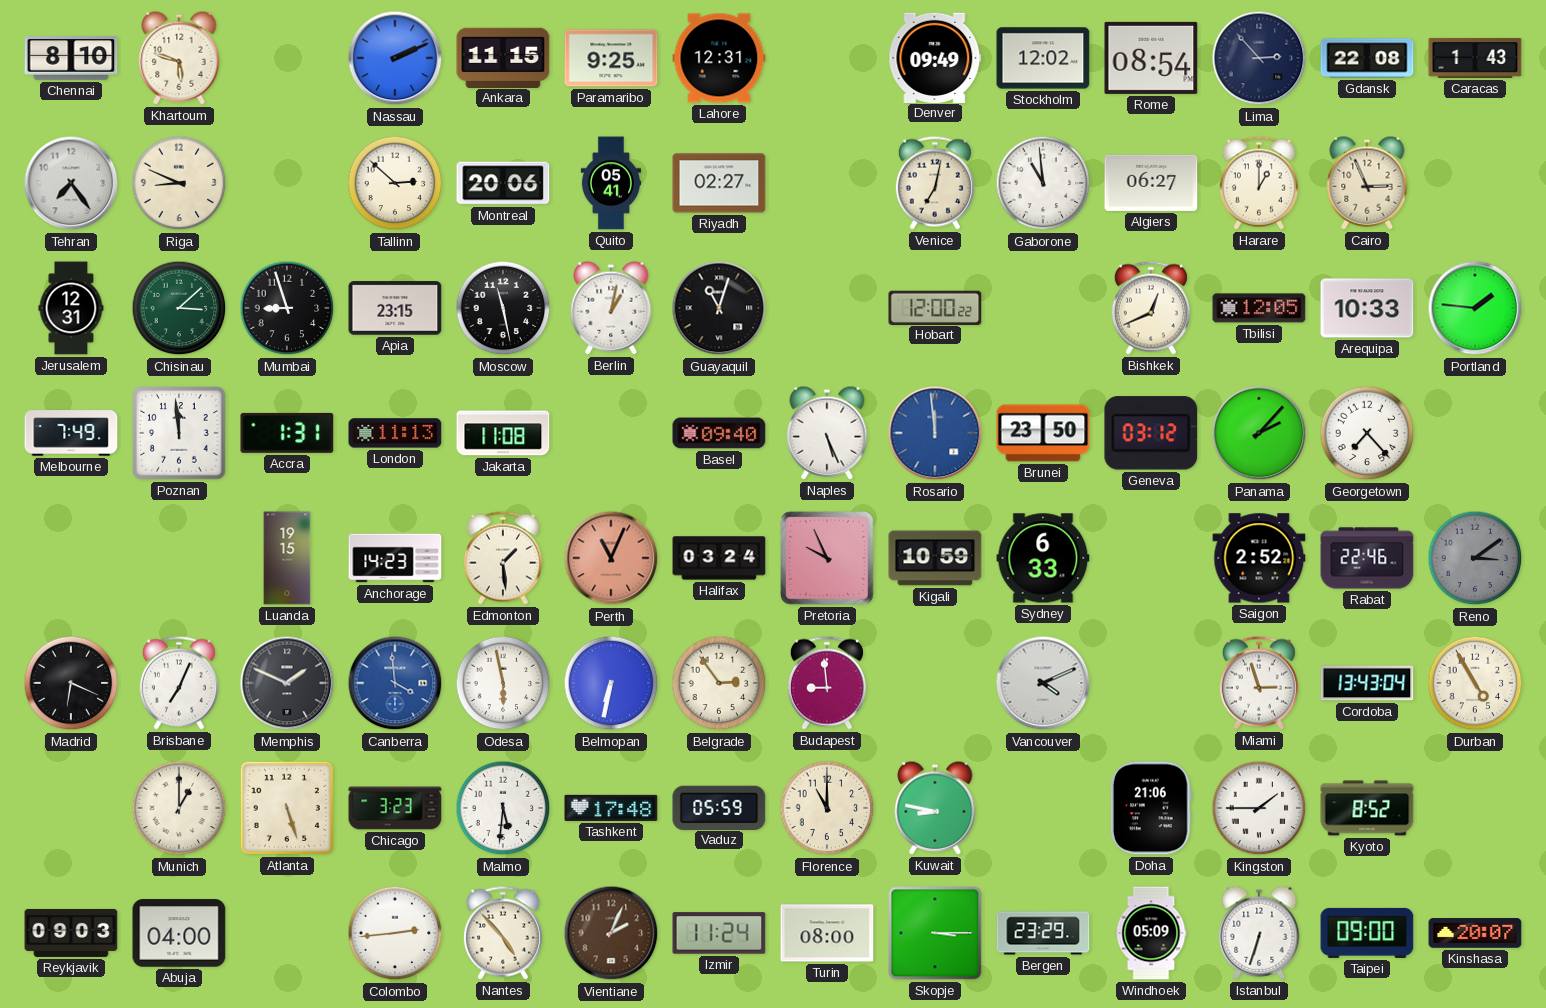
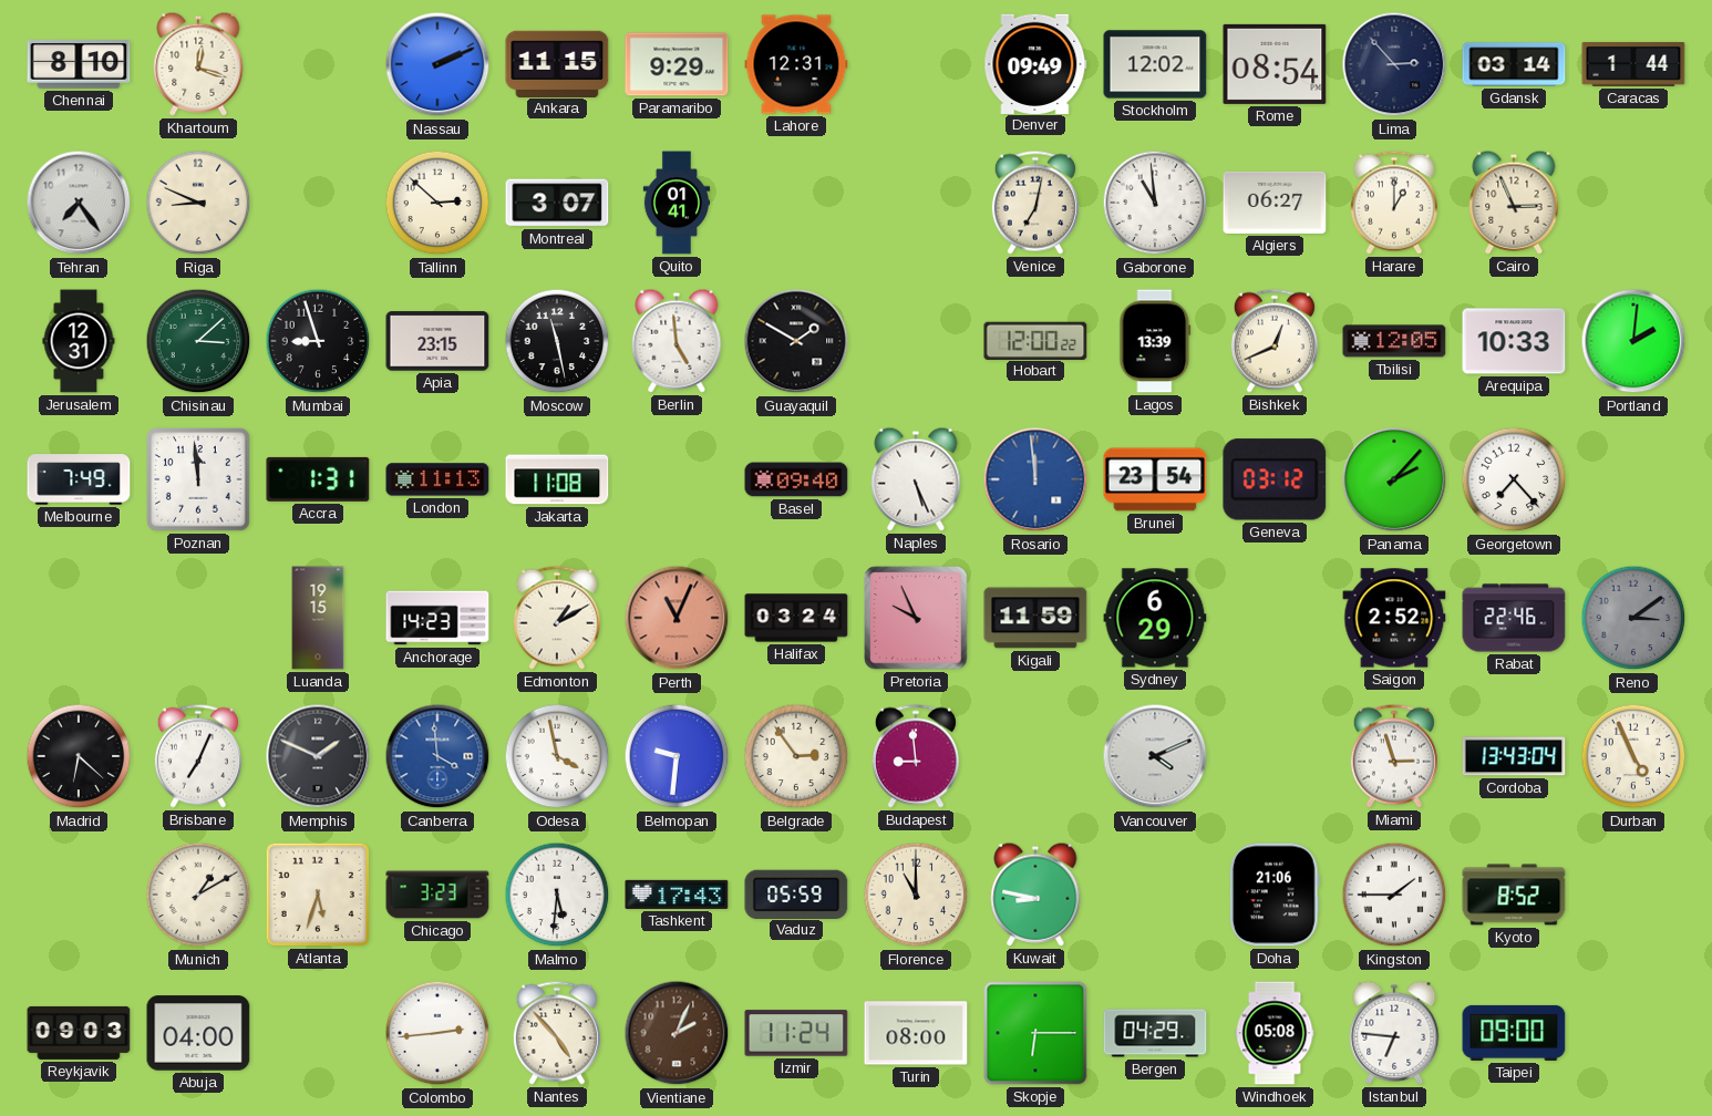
Khartoum: 5:48 -> 12:18 (198, 64)
Paramaribo: 9:25 -> 9:29 (677, 64)
Gdansk: 22:08 -> 03:14 (1514, 64)
Caracas: 1:43 -> 1:44 (1633, 64)
Montreal: 20:06 -> 3:07 (557, 203)
Quito: 05:41 -> 01:41 (675, 203)
Riyadh: 02:27 -> none (719, 183)
Berlin: 1:02 -> 4:59 (677, 341)
Guayaquil: 11:03 -> 1:50 (796, 341)
Lagos: none -> 13:39 (1155, 341)
Portland: 1:46 -> 2:01 (1633, 341)
Brunei: 23:50 -> 23:54 (1155, 479)
Edmonton: 1:29 -> 1:10 (557, 618)
Kigali: 10:59 -> 11:59 (1035, 618)
Sydney: 6:33 -> 6:29 (1155, 618)
Madrid: 6:19 -> 6:22 (79, 756)
Odesa: 5:58 -> 3:58 (557, 756)
Belmopan: 6:32 -> 9:31 (677, 756)
Durban: 4:55 -> 4:56 (1633, 756)
Munich: 1:00 -> 1:10 (198, 895)
Atlanta: 5:27 -> 5:33 (318, 895)
Tashkent: 17:48 -> 17:43 (677, 895)
Skopje: 3:15 -> 6:15 (1035, 1033)
Bergen: 23:29 -> 04:29 (1155, 1033)
Windhoek: 05:09 -> 05:08 (1275, 1033)
Istanbul: 6:33 -> 6:46 (1394, 1033)
Kinshasa: 20:07 -> none (1475, 933)
